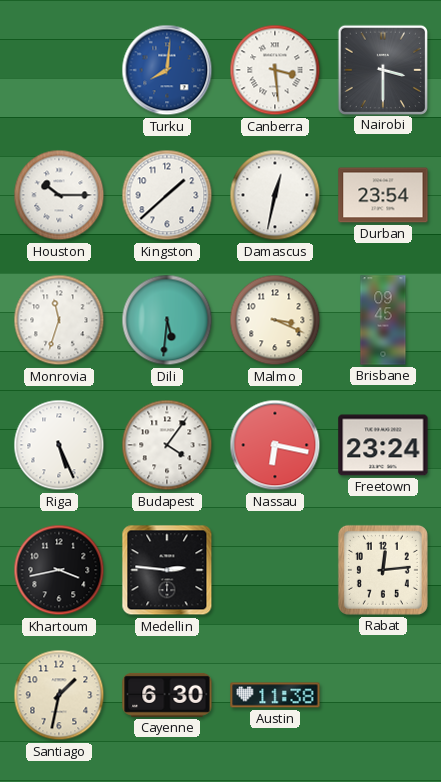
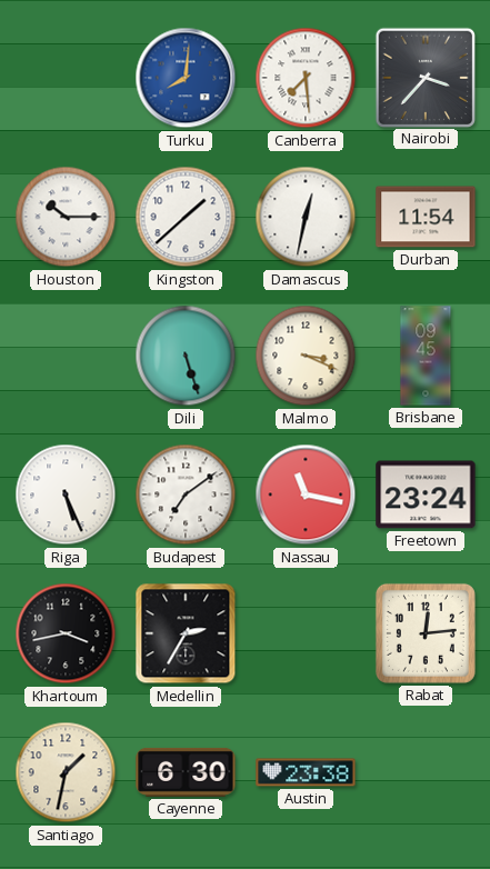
Canberra: 3:29 -> 7:29 (306, 78)
Nairobi: 3:30 -> 3:37 (424, 77)
Durban: 23:54 -> 11:54 (426, 217)
Monrovia: 11:33 -> none (59, 320)
Dili: 5:31 -> 5:27 (186, 356)
Budapest: 4:06 -> 7:09 (186, 495)
Nassau: 6:17 -> 11:17 (306, 495)
Medellin: 2:46 -> 2:35 (186, 633)
Austin: 11:38 -> 23:38 (306, 772)
